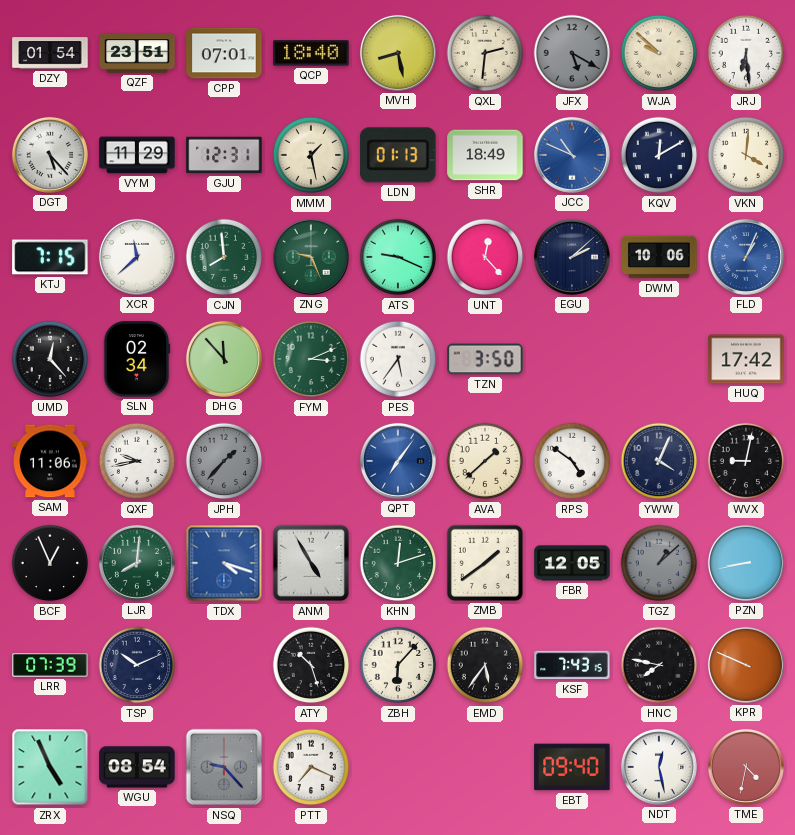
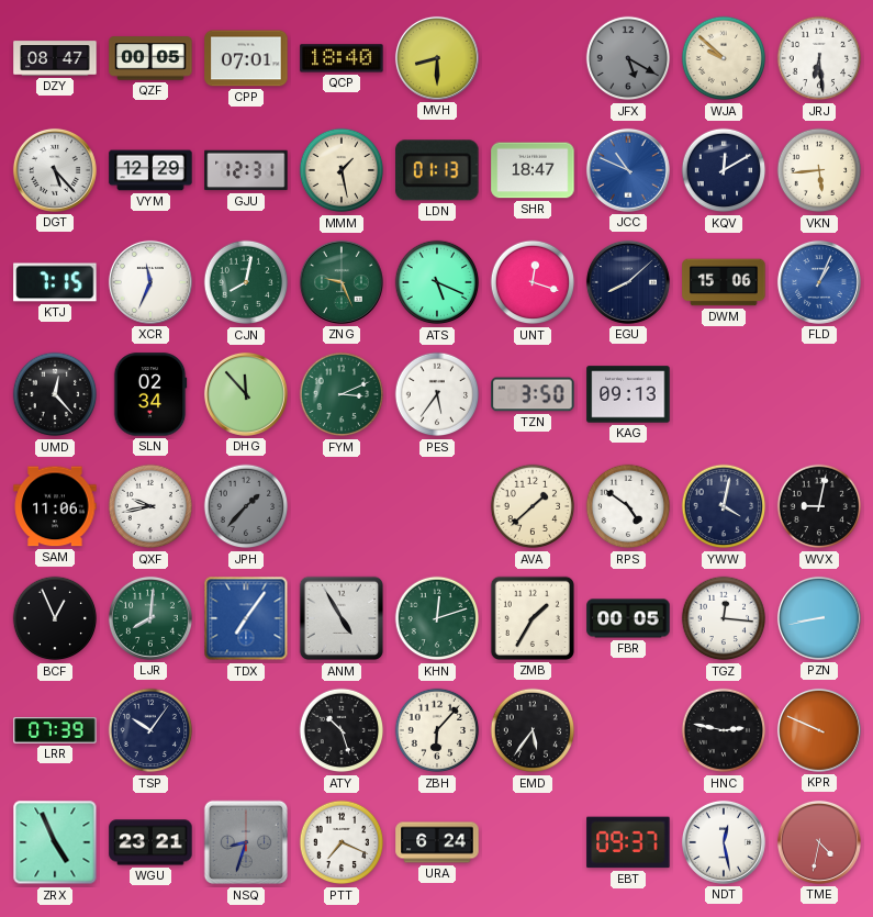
DZY: 01:54 -> 08:47 (55, 58)
QZF: 23:51 -> 00:05 (150, 58)
MVH: 8:28 -> 8:30 (437, 58)
QXL: 2:31 -> none (485, 53)
VYM: 11:29 -> 12:29 (150, 170)
SHR: 18:49 -> 18:47 (533, 170)
VKN: 4:01 -> 5:44 (819, 170)
XCR: 11:38 -> 11:34 (150, 282)
CJN: 7:59 -> 8:02 (246, 282)
ATS: 9:19 -> 5:19 (437, 282)
UNT: 12:23 -> 12:18 (533, 282)
EGU: 2:08 -> 8:08 (628, 282)
DWM: 10:06 -> 15:06 (724, 282)
KAG: none -> 09:13 (628, 394)
HUQ: 17:42 -> none (746, 359)
QPT: 7:06 -> none (398, 461)
YWW: 4:04 -> 4:02 (724, 506)
TDX: 4:18 -> 7:06 (246, 618)
ZMB: 1:39 -> 1:35 (533, 618)
FBR: 12:05 -> 00:05 (628, 618)
TGZ: 1:08 -> 12:16 (724, 618)
TGZ dial: grey -> white (724, 618)
TSP: 10:11 -> 10:06 (150, 730)
KSF: 7:43 -> none (572, 665)
HNC: 7:47 -> 2:47 (724, 730)
WGU: 08:54 -> 23:21 (150, 842)
NSQ: 9:23 -> 8:33 (246, 842)
URA: none -> 6:24 (437, 842)
EBT: 09:40 -> 09:37 (628, 842)
